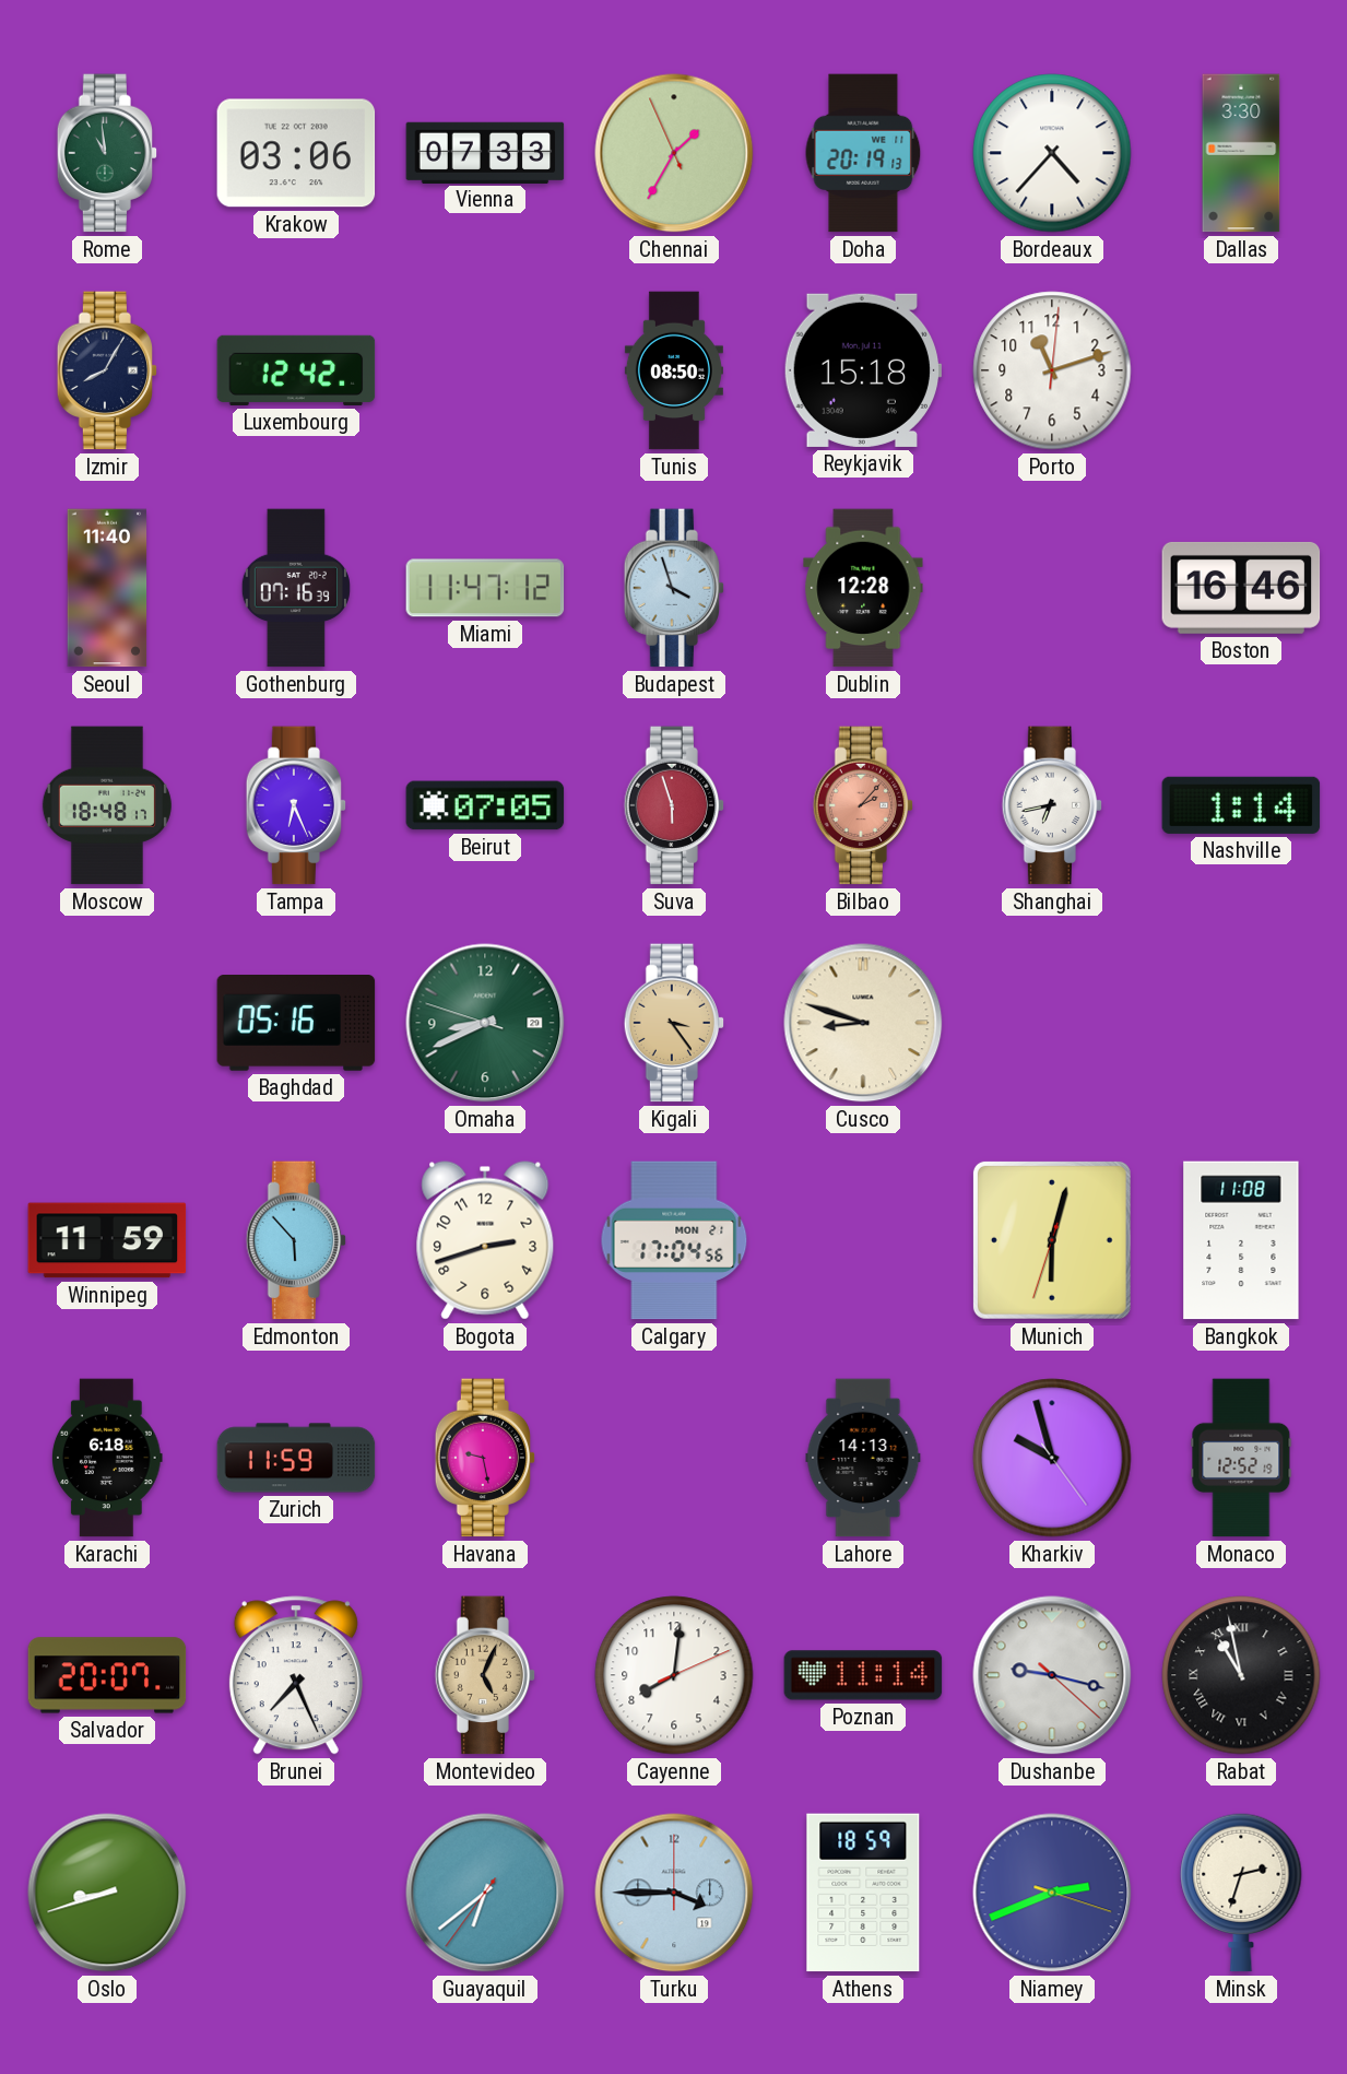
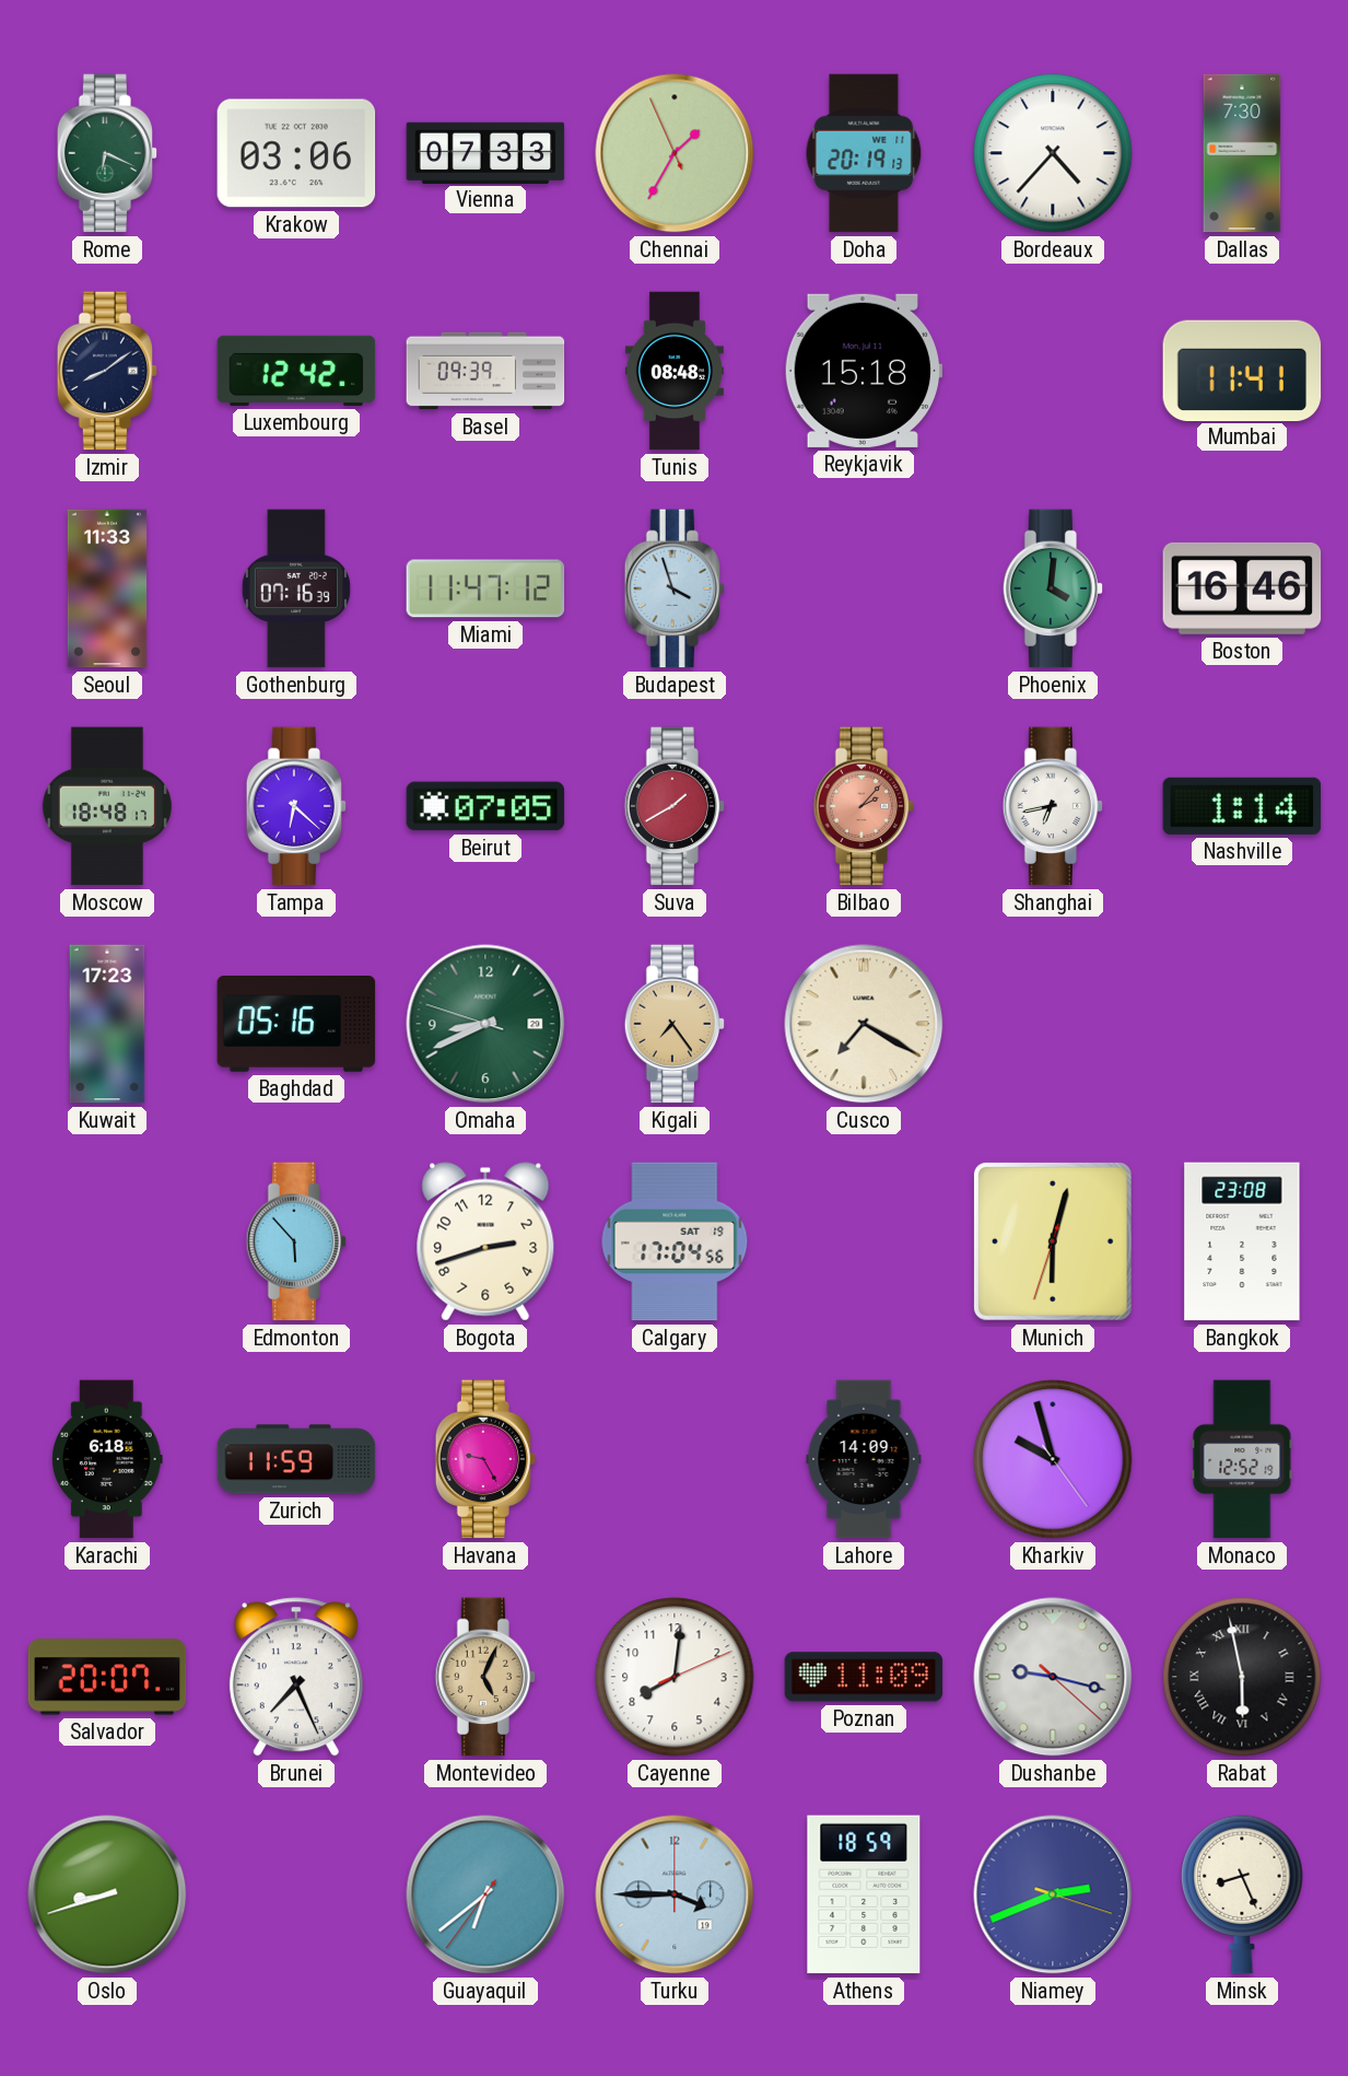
Rome: 10:59 -> 6:19 (107, 153)
Dallas: 3:30 -> 7:30 (1242, 153)
Izmir: 8:05 -> 8:09 (107, 371)
Basel: none -> 09:39 (485, 371)
Tunis: 08:50 -> 08:48 (675, 371)
Porto: 11:12 -> none (1052, 370)
Mumbai: none -> 11:41 (1242, 370)
Seoul: 11:40 -> 11:33 (107, 588)
Dublin: 12:28 -> none (863, 588)
Phoenix: none -> 4:01 (1053, 588)
Tampa: 6:26 -> 6:22 (296, 806)
Suva: 5:57 -> 1:40 (675, 806)
Kuwait: none -> 17:23 (107, 1024)
Kigali: 3:24 -> 7:24 (675, 1024)
Cusco: 8:48 -> 7:20 (864, 1024)
Winnipeg: 11:59 -> none (107, 1240)
Calgary date: MON 21 -> SAT 19 (675, 1241)
Bangkok: 11:08 -> 23:08 (1242, 1241)
Havana: 9:28 -> 9:25 (485, 1459)
Lahore: 14:13 -> 14:09 (864, 1459)
Poznan: 11:14 -> 11:09 (864, 1677)
Rabat: 10:58 -> 5:58 (1242, 1677)
Minsk: 2:33 -> 8:26 (1242, 1894)
